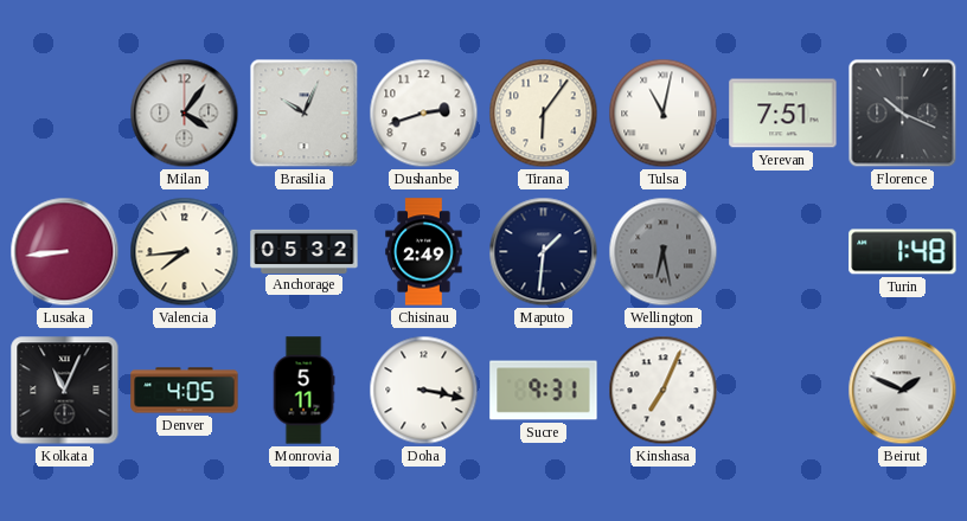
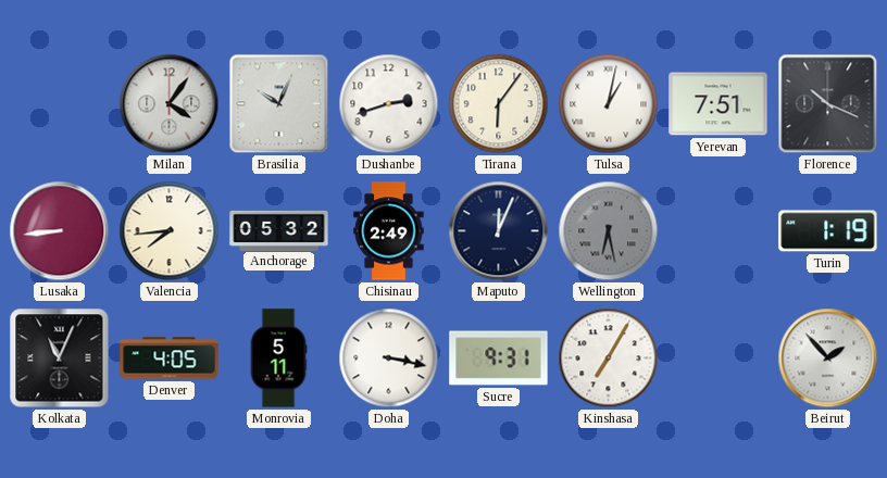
Tulsa: 11:02 -> 1:02 (609, 104)
Maputo: 1:31 -> 12:04 (499, 231)
Turin: 1:48 -> 1:19 (828, 231)
Kinshasa: 7:04 -> 7:05 (609, 358)
Beirut: 1:49 -> 1:53 (828, 358)
